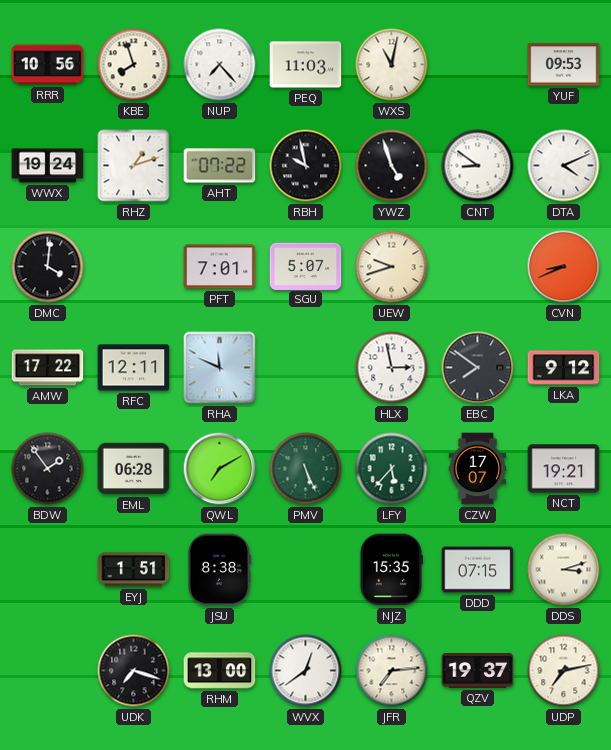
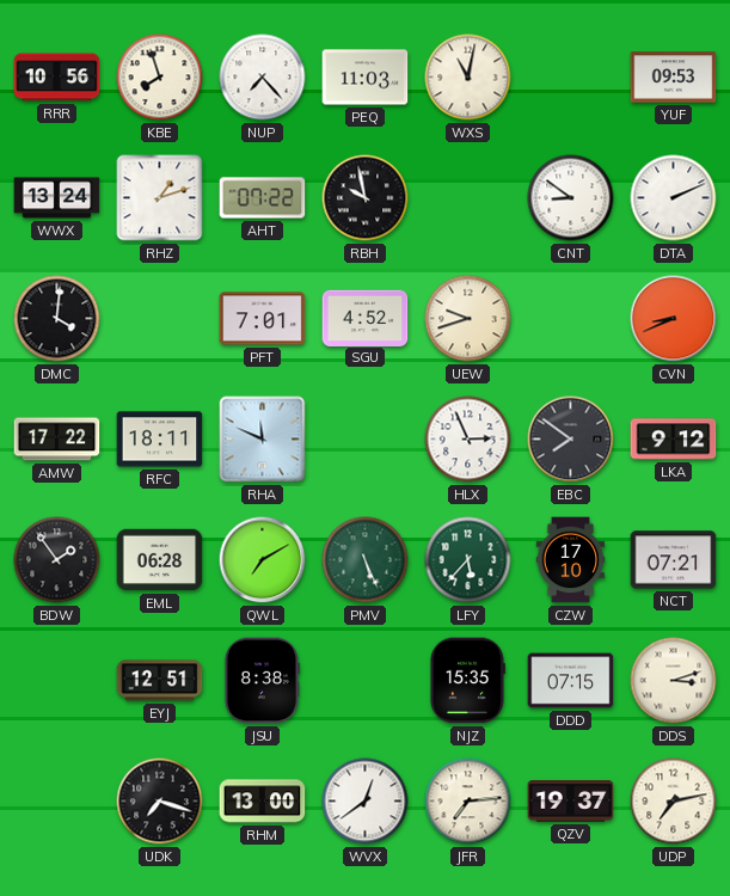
WWX: 19:24 -> 13:24 (57, 198)
YWZ: 4:57 -> none (392, 166)
DTA: 4:11 -> 2:11 (674, 198)
SGU: 5:07 -> 4:52 (366, 318)
RFC: 12:11 -> 18:11 (160, 440)
HLX: 2:58 -> 2:56 (468, 440)
CZW: 17:07 -> 17:10 (571, 560)
NCT: 19:21 -> 07:21 (674, 560)
EYJ: 1:51 -> 12:51 (160, 681)
